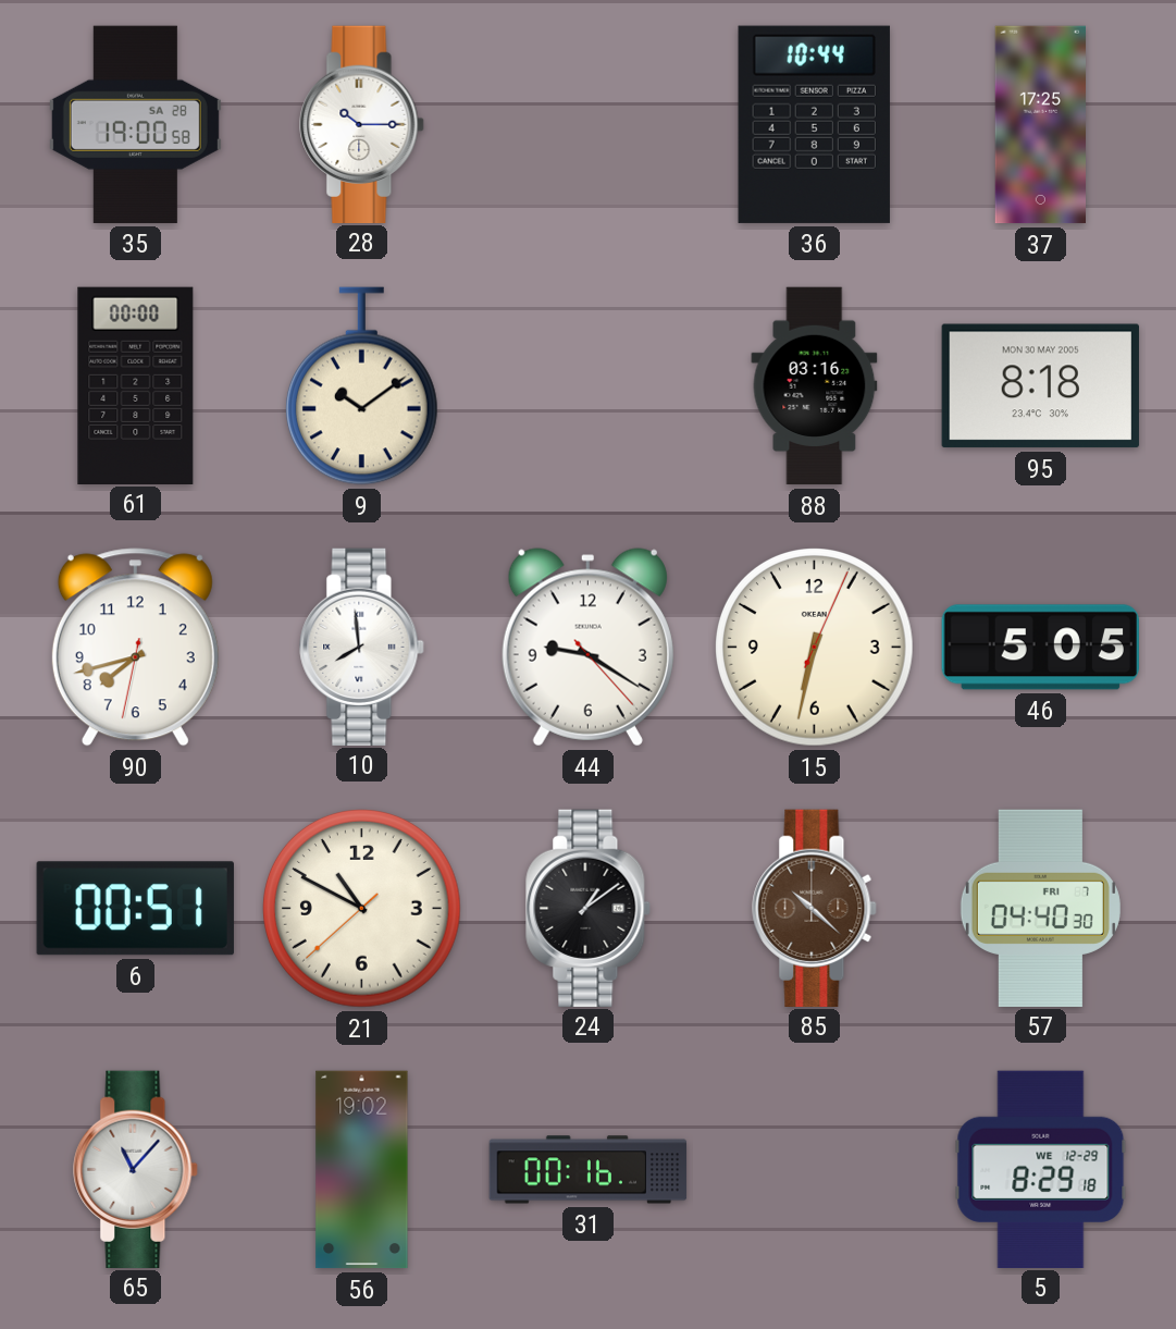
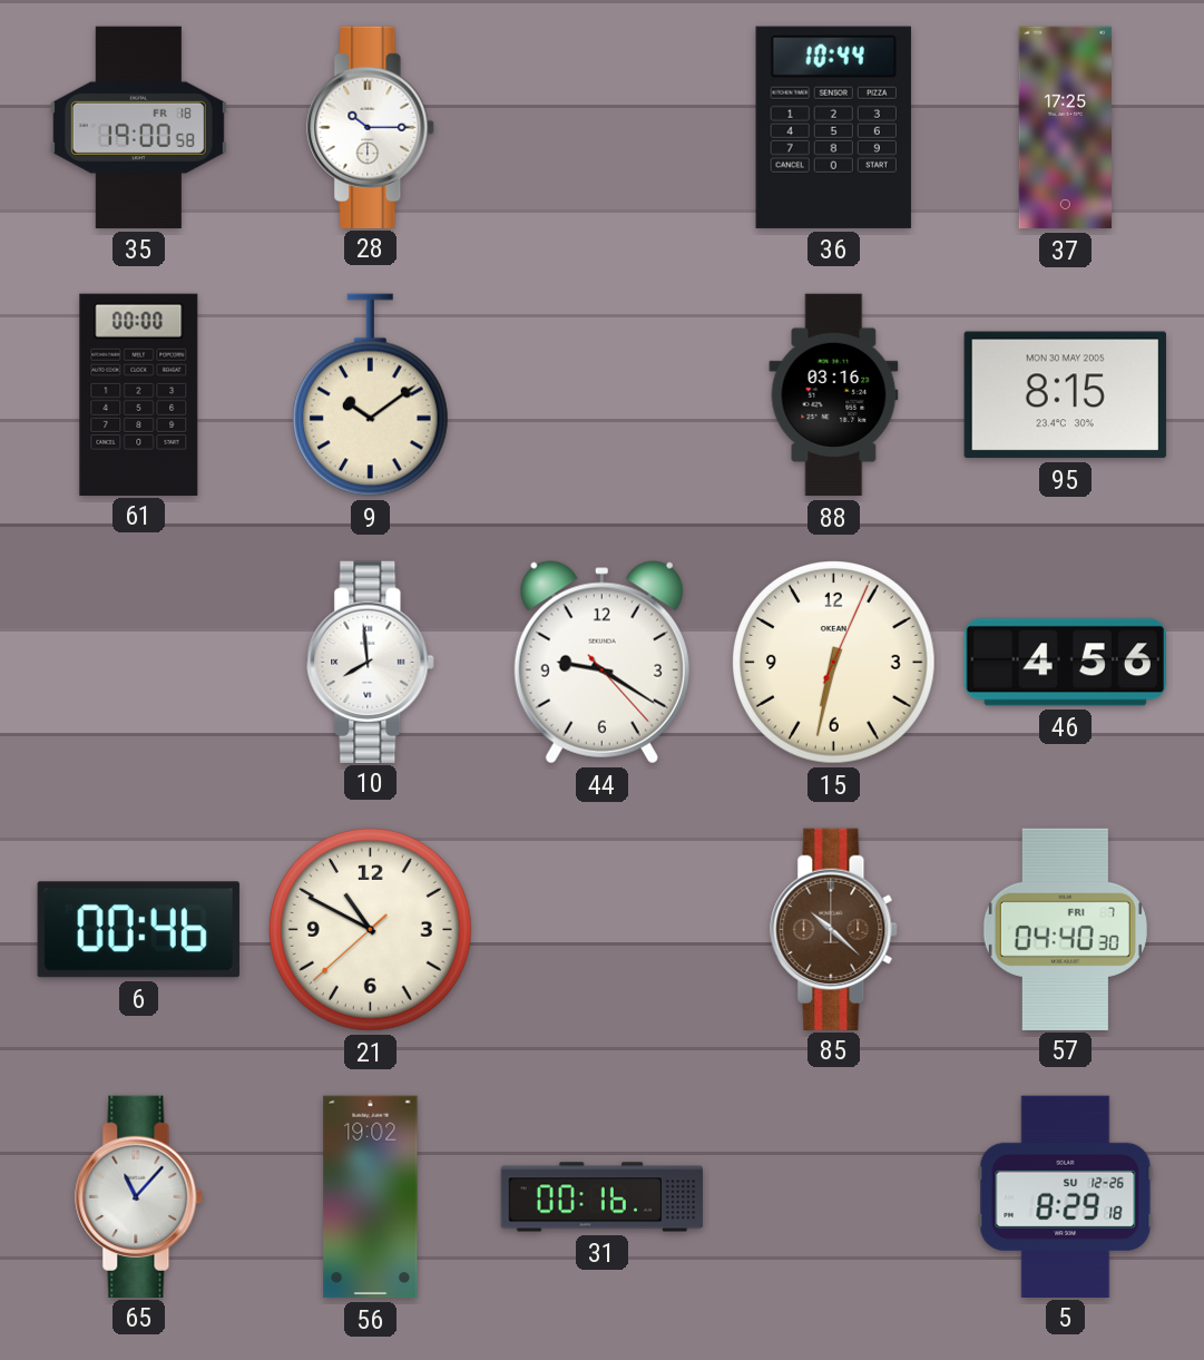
35 date: SA 28 -> FR 18 (138, 127)
95: 8:18 -> 8:15 (1065, 395)
90: 7:42 -> none (135, 648)
46: 5:05 -> 4:56 (1065, 663)
6: 00:51 -> 00:46 (138, 930)
24: 1:09 -> none (589, 908)
5 date: WE 12-29 -> SU 12-26 (1066, 1196)
